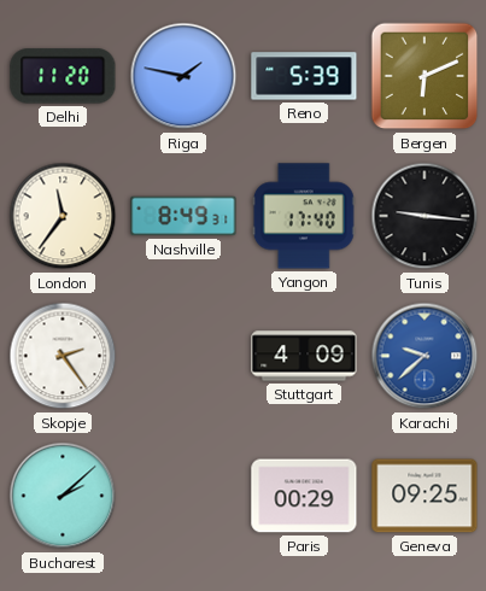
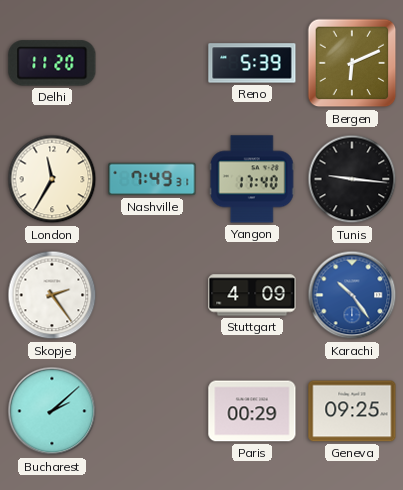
Riga: 1:47 -> none (183, 76)
London: 11:36 -> 11:35 (52, 179)
Nashville: 8:49 -> 7:49 (152, 179)
Karachi: 9:38 -> 10:24 (352, 295)
